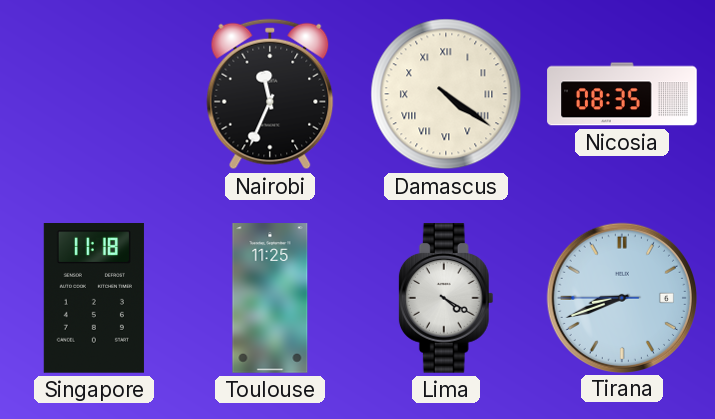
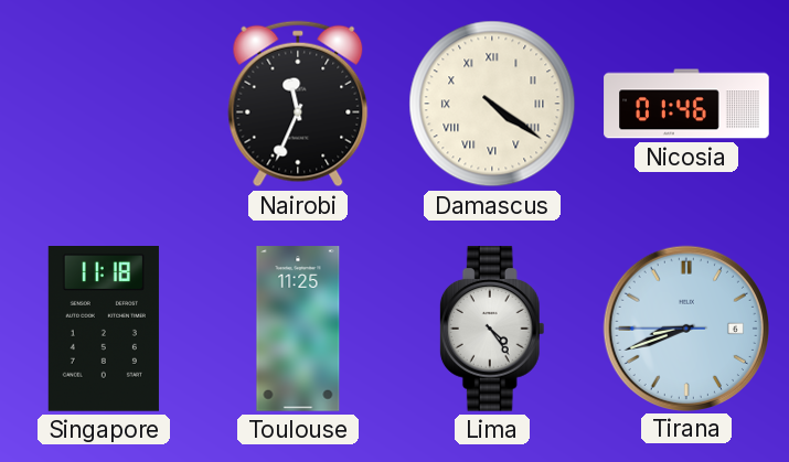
Nicosia: 08:35 -> 01:46 (686, 104)
Lima: 4:20 -> 4:24 (492, 329)
